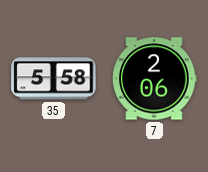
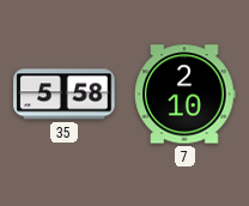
7: 2:06 -> 2:10 (186, 95)
